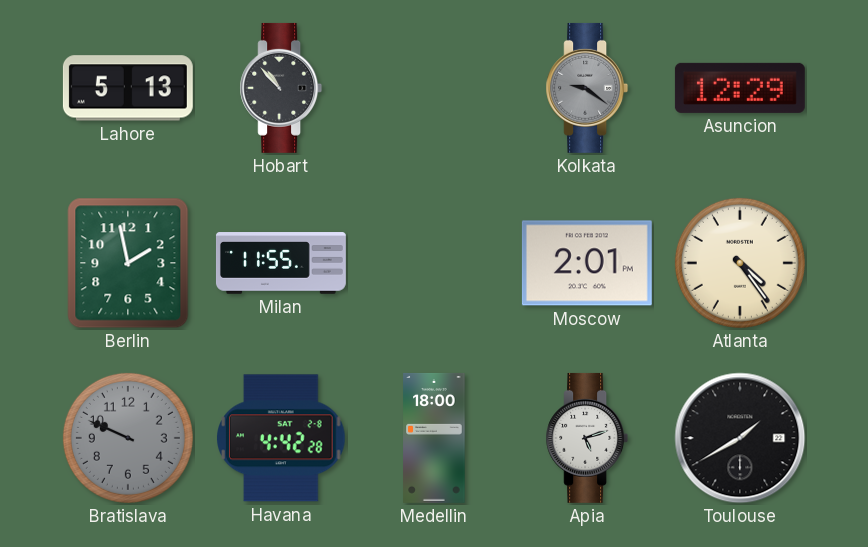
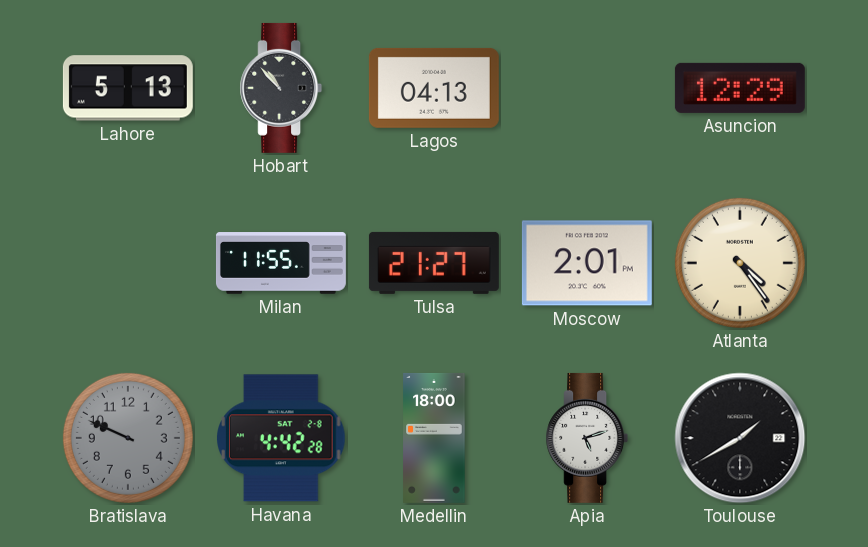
Lagos: none -> 04:13 (434, 88)
Kolkata: 9:21 -> none (587, 88)
Berlin: 1:58 -> none (128, 263)
Tulsa: none -> 21:27 (434, 263)
